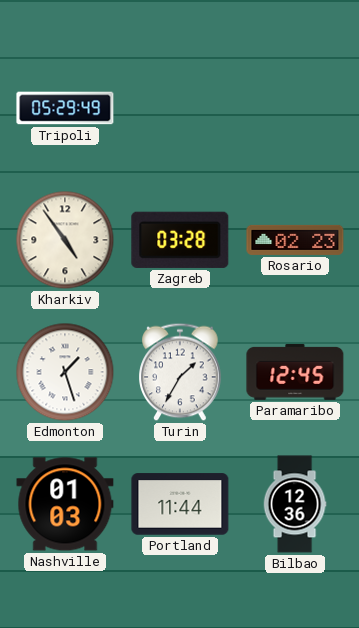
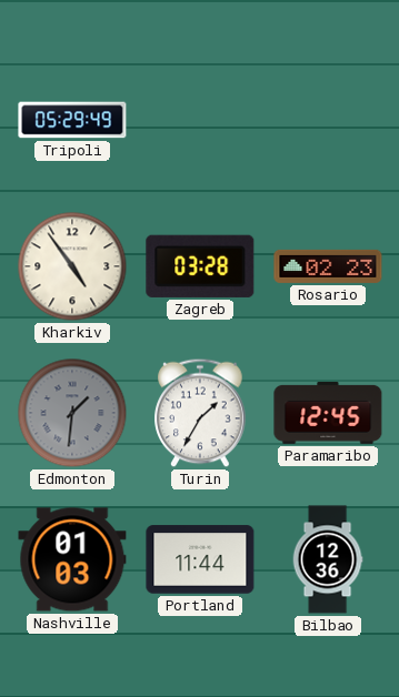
Edmonton: 1:27 -> 1:31 (72, 413)
Edmonton dial: white -> grey (72, 413)
